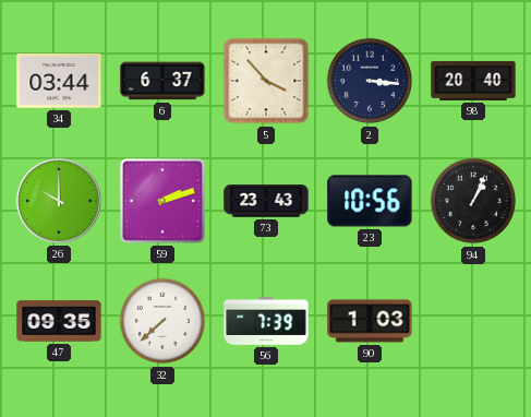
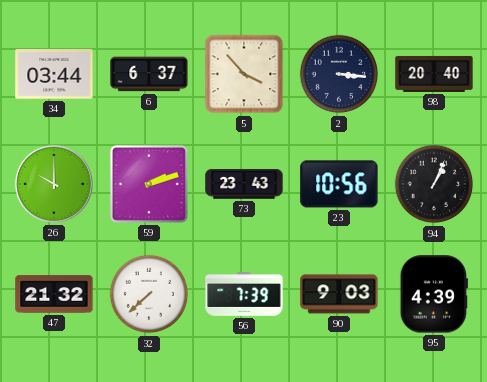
47: 09:35 -> 21:32 (54, 294)
90: 1:03 -> 9:03 (339, 294)
95: none -> 4:39 (434, 294)
